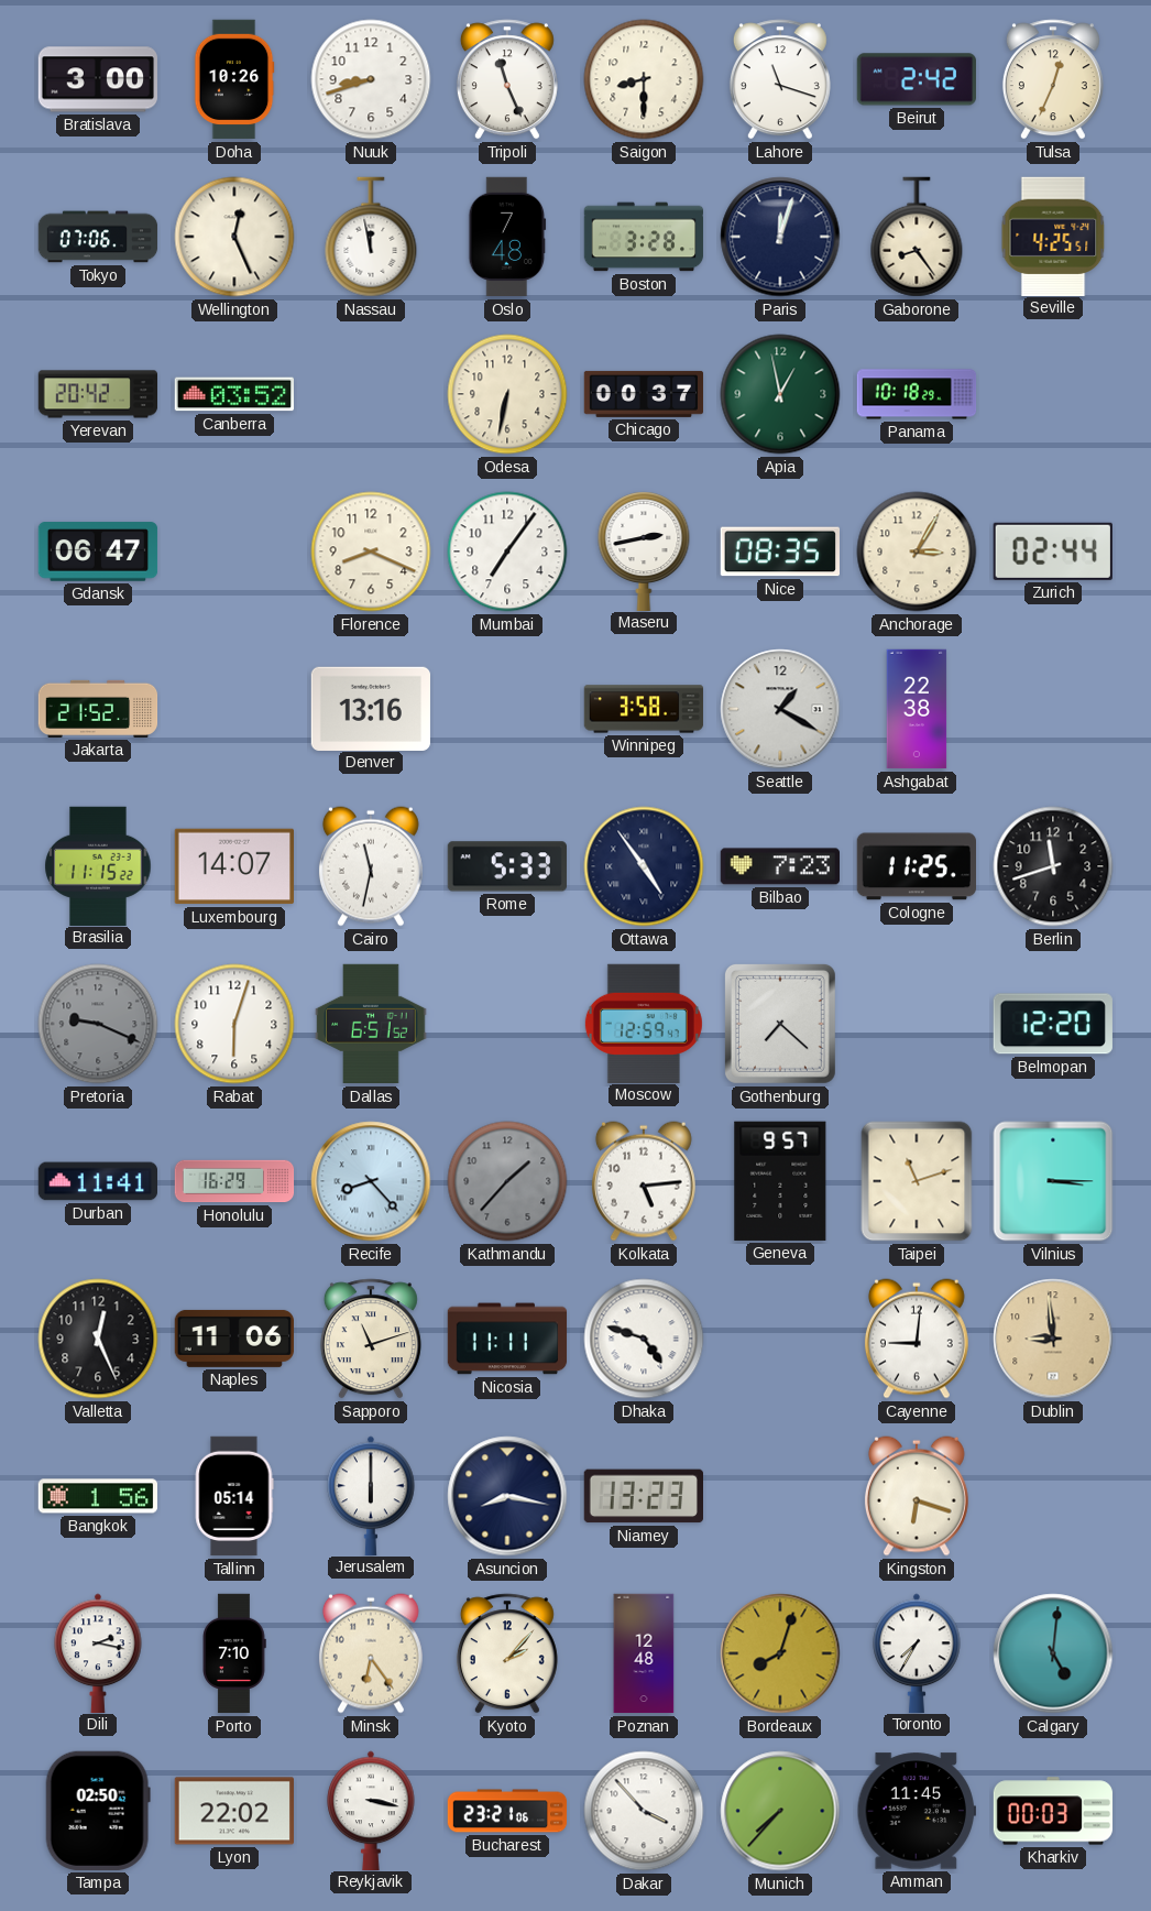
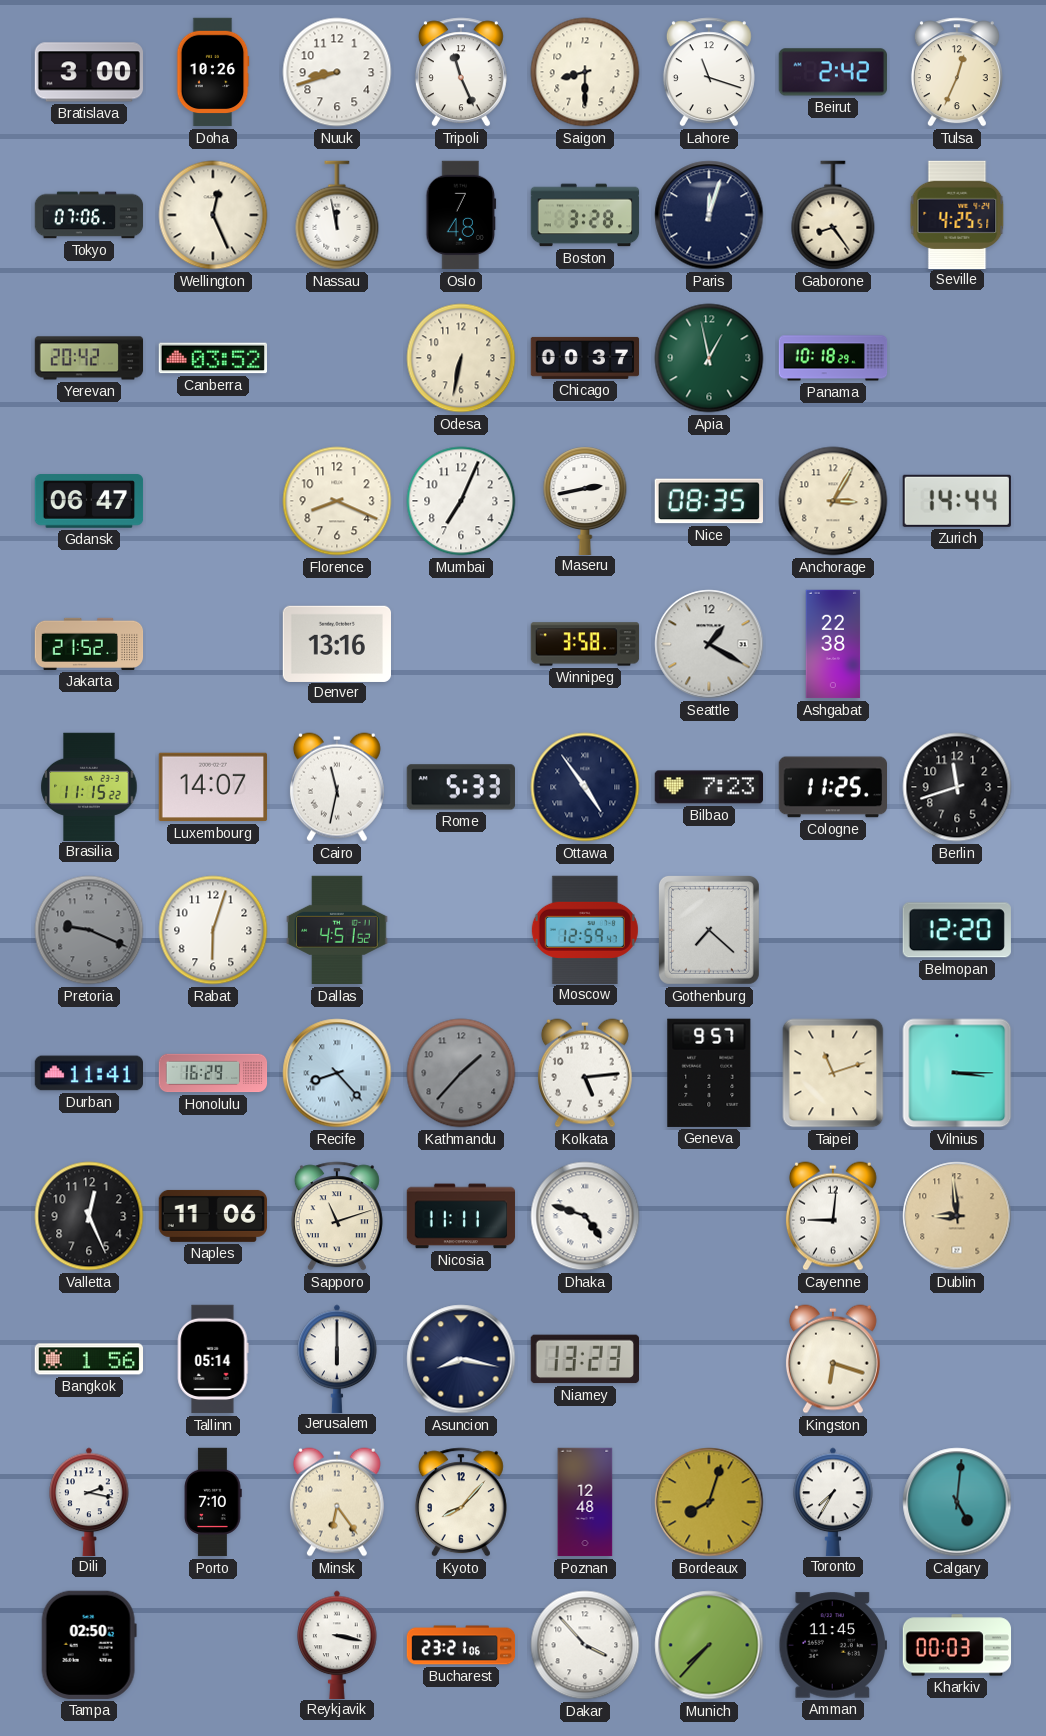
Mumbai: 7:06 -> 7:04 (461, 501)
Zurich: 02:44 -> 14:44 (957, 501)
Dallas: 6:51 -> 4:51 (337, 930)
Kyoto: 2:07 -> 8:07 (461, 1502)
Lyon: 22:02 -> none (233, 1811)
